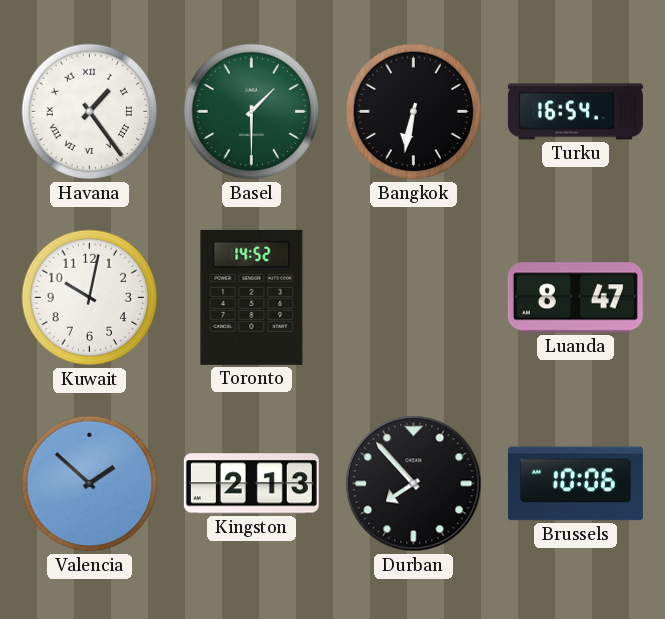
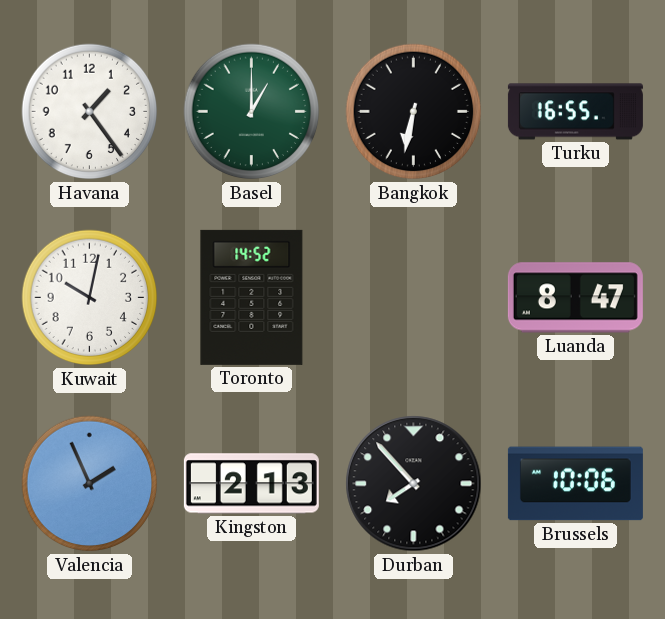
Havana numerals: Roman -> Arabic (90, 112)
Basel: 1:30 -> 1:00 (252, 112)
Turku: 16:54 -> 16:55 (575, 112)
Valencia: 1:52 -> 1:56 (90, 484)
